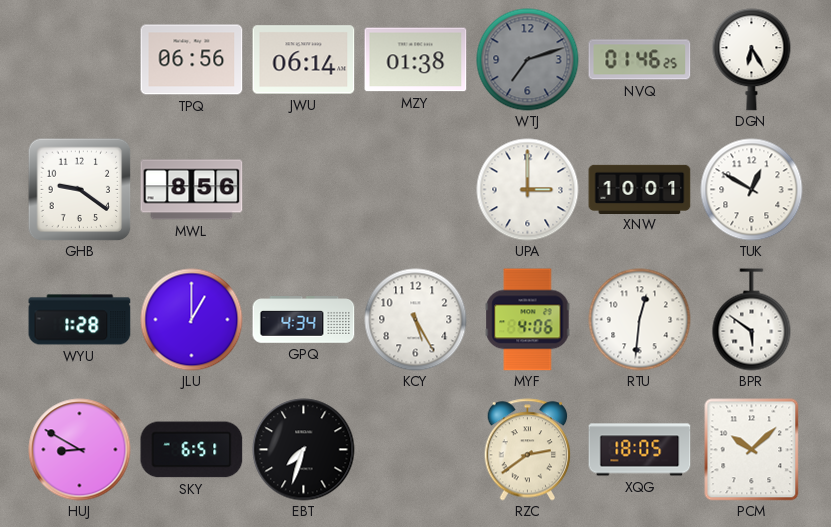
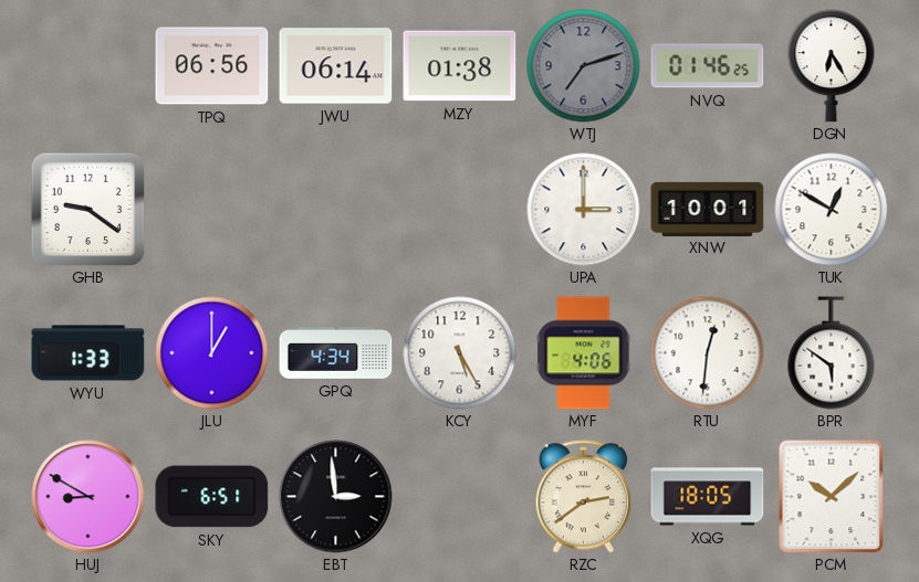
MWL: 8:56 -> none (192, 190)
WYU: 1:28 -> 1:33 (88, 353)
EBT: 7:33 -> 2:59 (336, 497)
